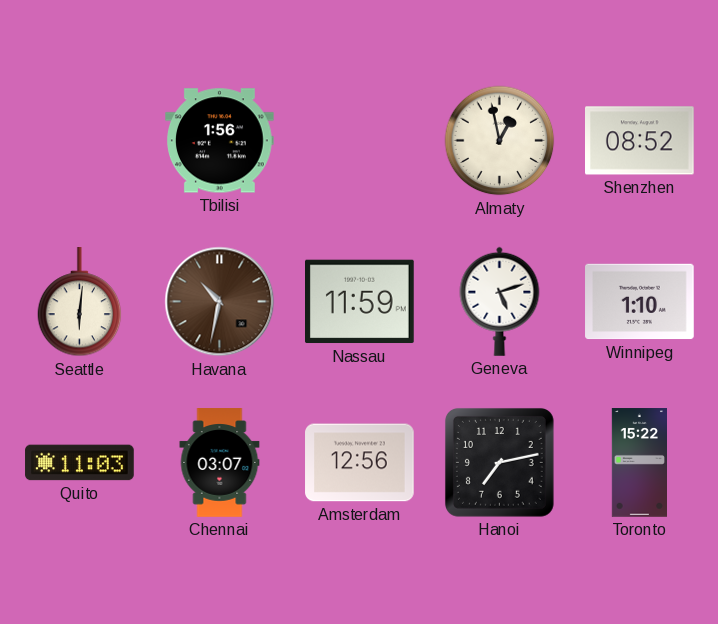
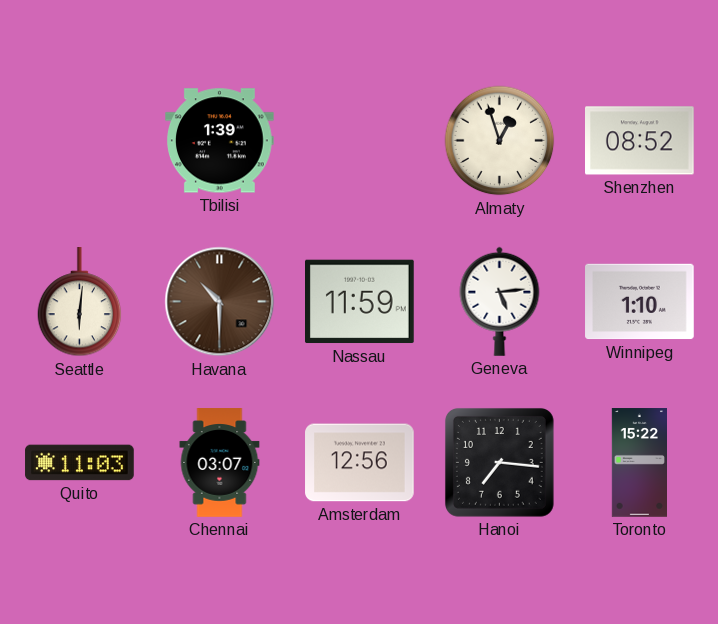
Tbilisi: 1:56 -> 1:39 (220, 141)
Almaty: 12:58 -> 12:57 (500, 141)
Havana: 10:32 -> 10:30 (220, 302)
Geneva: 5:12 -> 5:14 (500, 301)
Hanoi: 7:13 -> 7:16 (499, 462)
